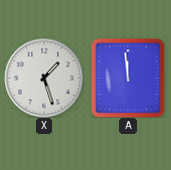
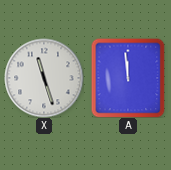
X: 1:27 -> 11:27 (44, 78)
